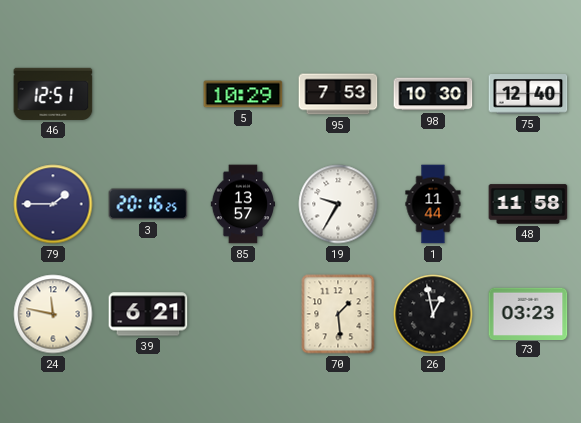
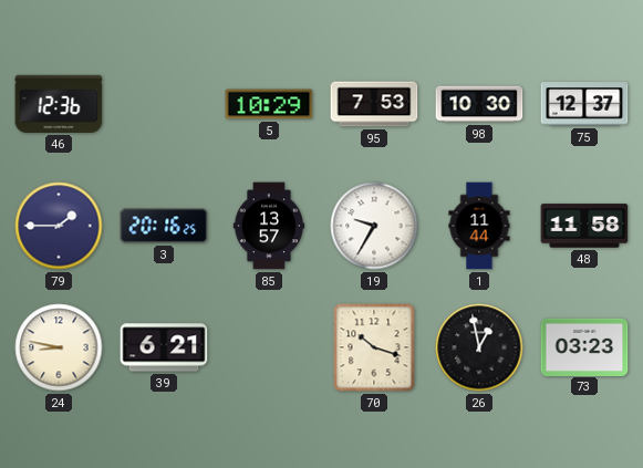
46: 12:51 -> 12:36 (59, 104)
75: 12:40 -> 12:37 (584, 104)
24: 11:47 -> 8:47 (59, 347)
70: 1:29 -> 10:18 (374, 347)
